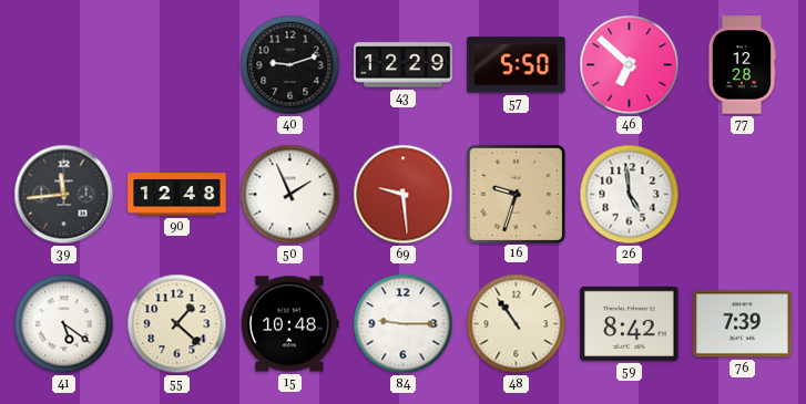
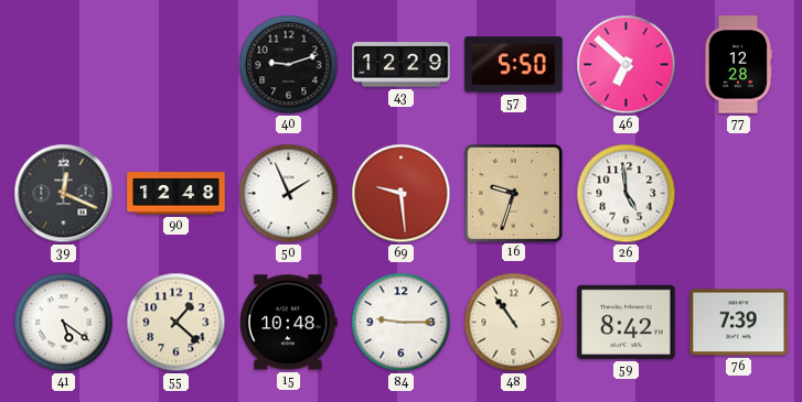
39: 11:44 -> 12:19 (64, 194)
